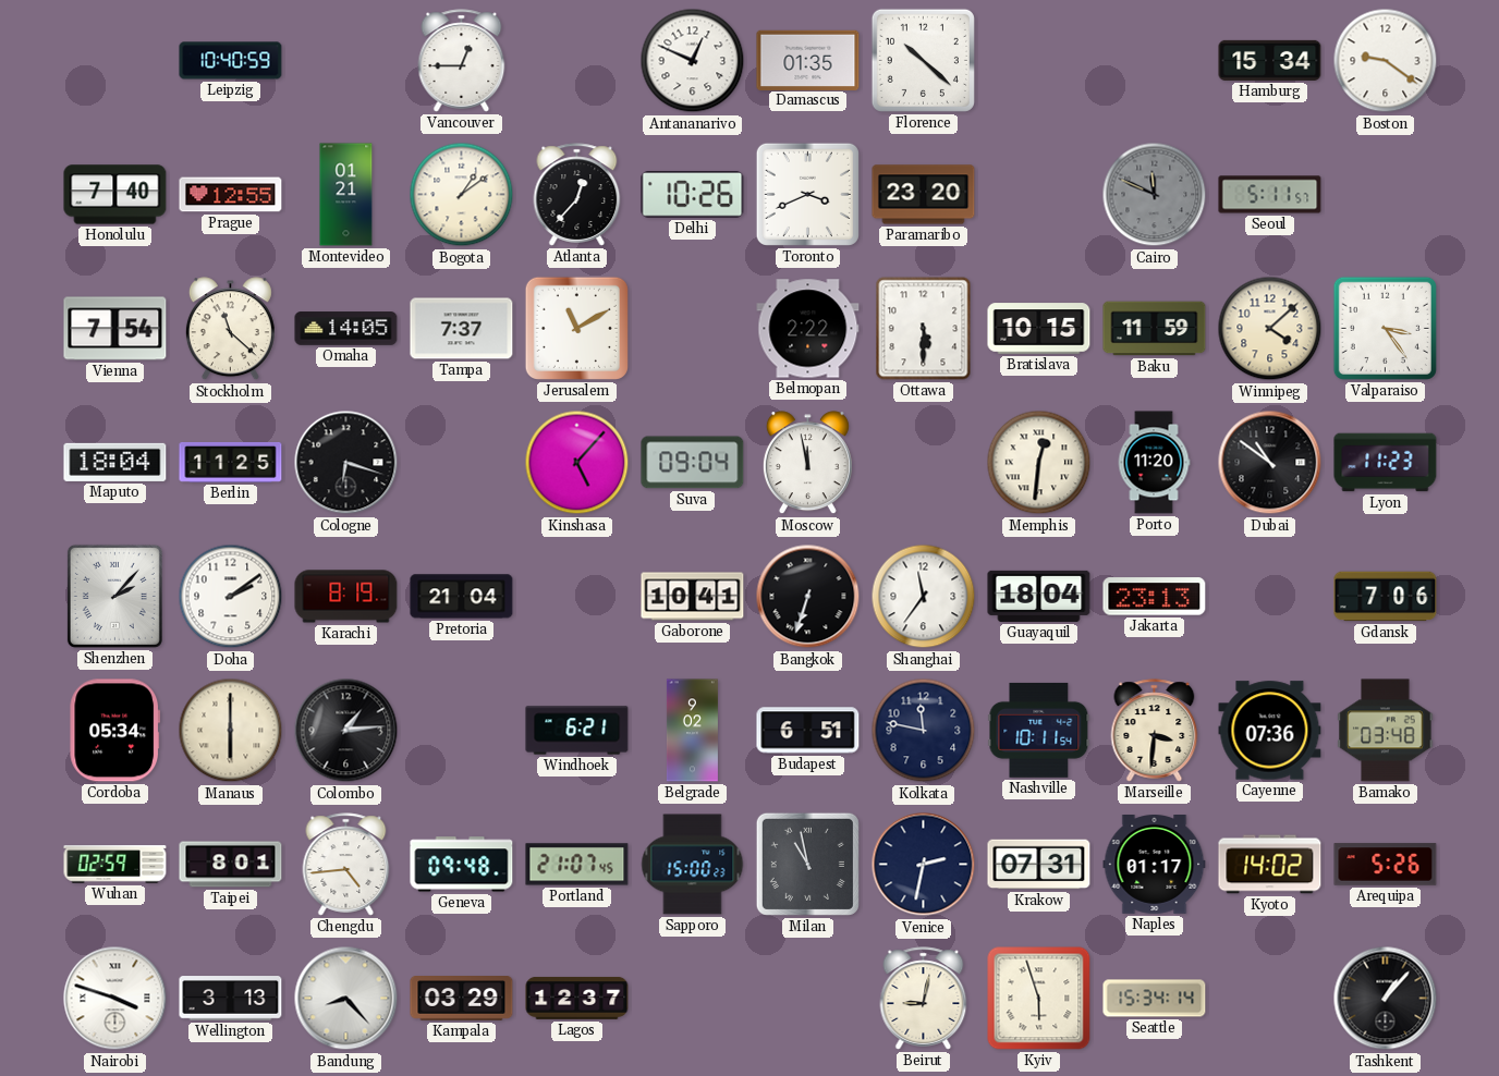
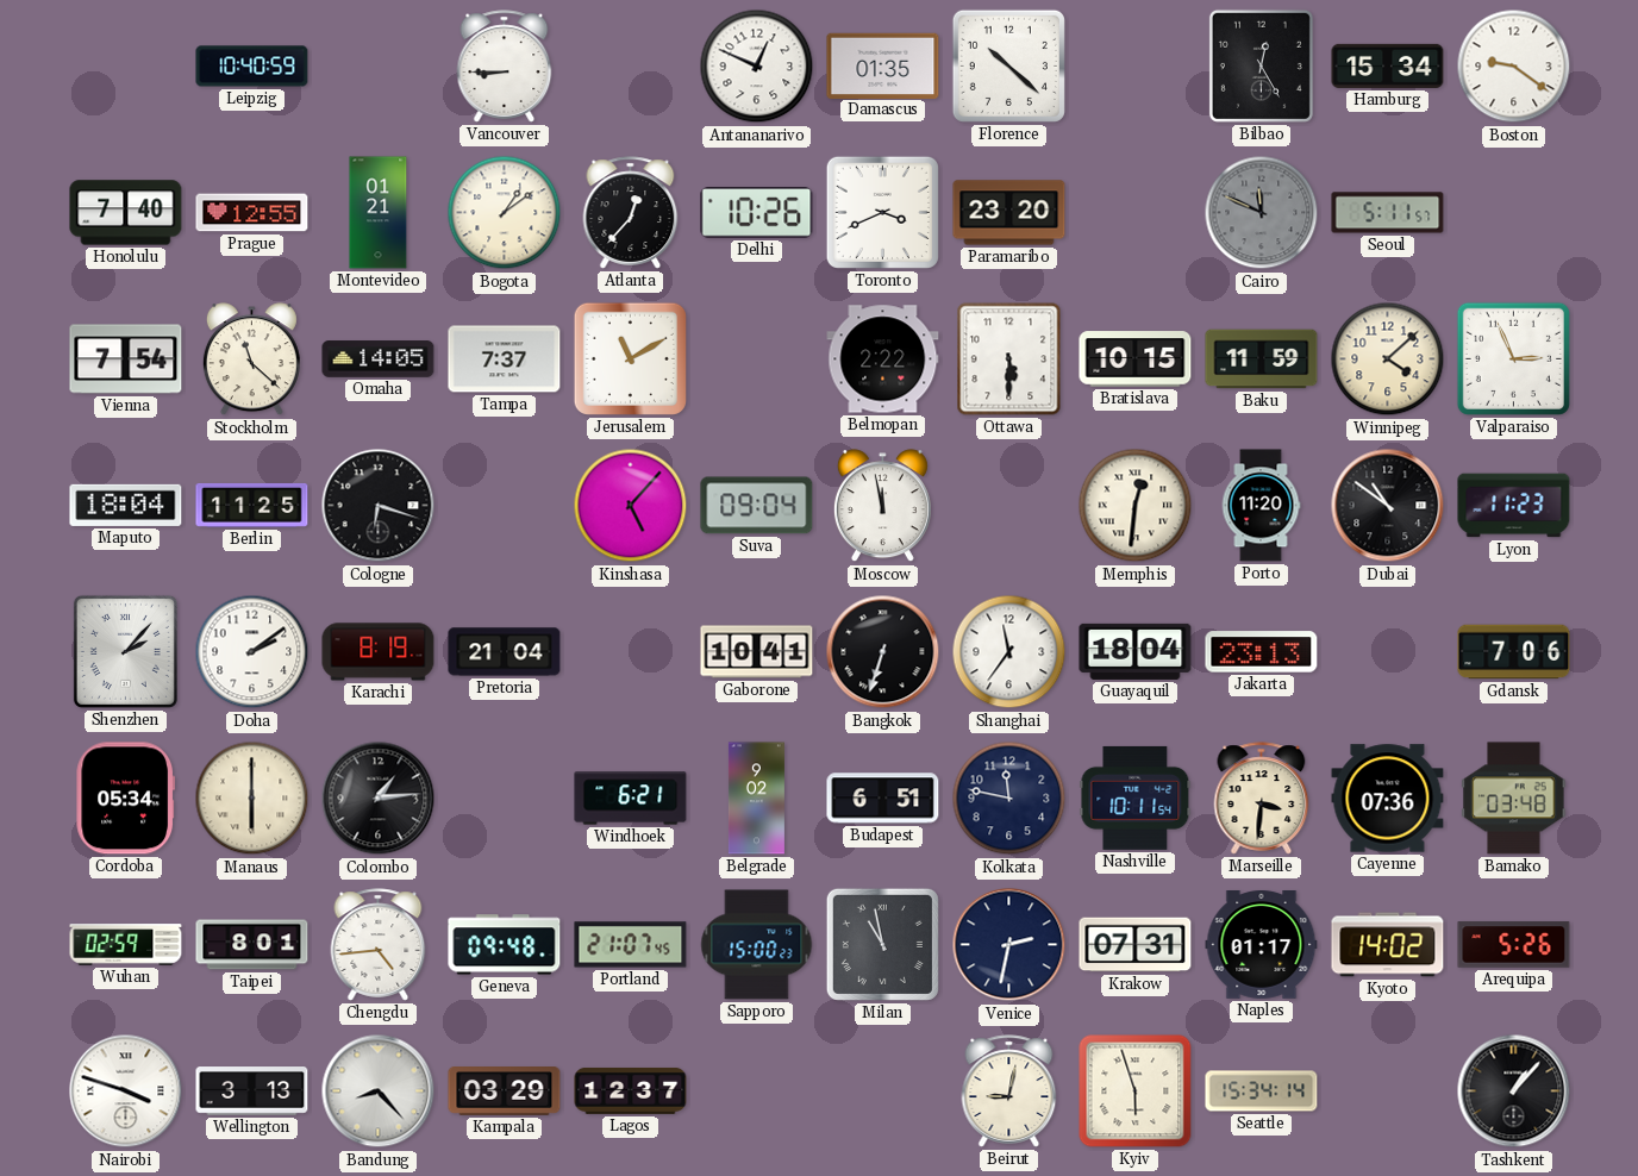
Vancouver: 12:45 -> 8:45 (505, 67)
Bilbao: none -> 12:25 (1261, 65)
Valparaiso: 3:24 -> 2:56 (1513, 358)
